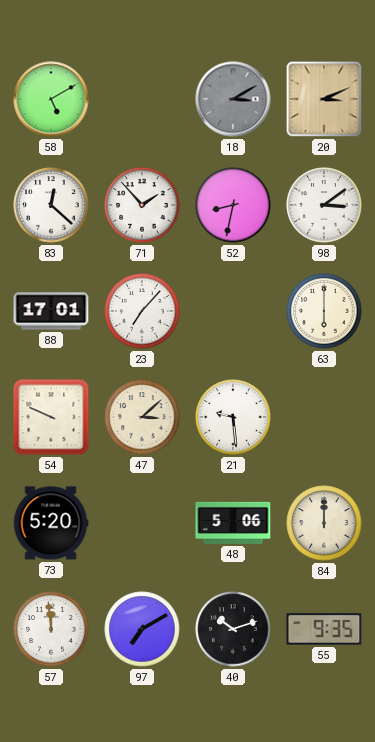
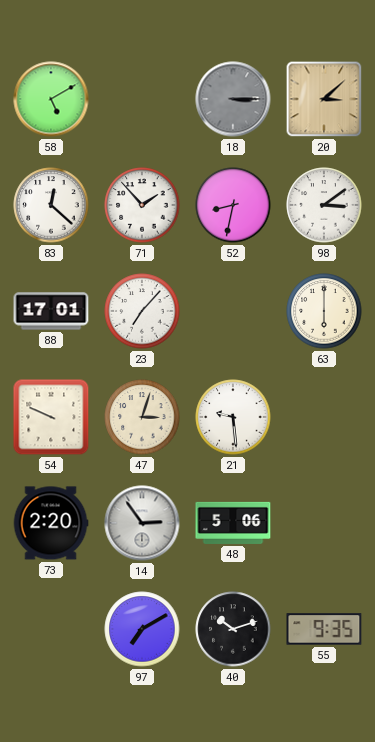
18: 3:10 -> 3:15 (233, 99)
20: 3:11 -> 3:08 (324, 99)
47: 3:08 -> 3:03 (142, 417)
73: 5:20 -> 2:20 (51, 523)
14: none -> 2:54 (142, 523)
84: 12:00 -> none (324, 523)
57: 11:59 -> none (51, 629)
